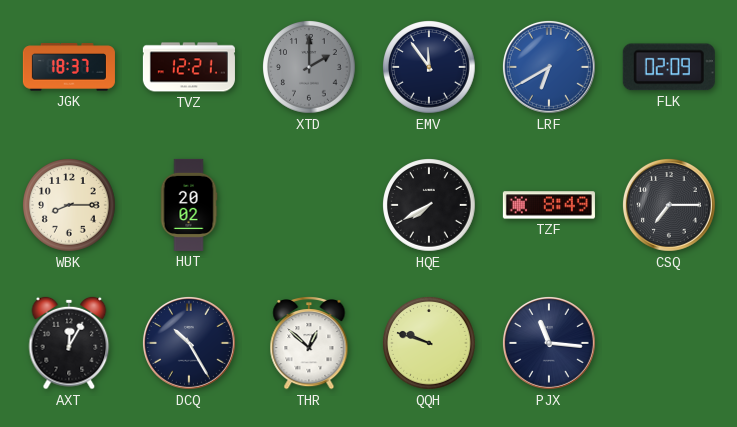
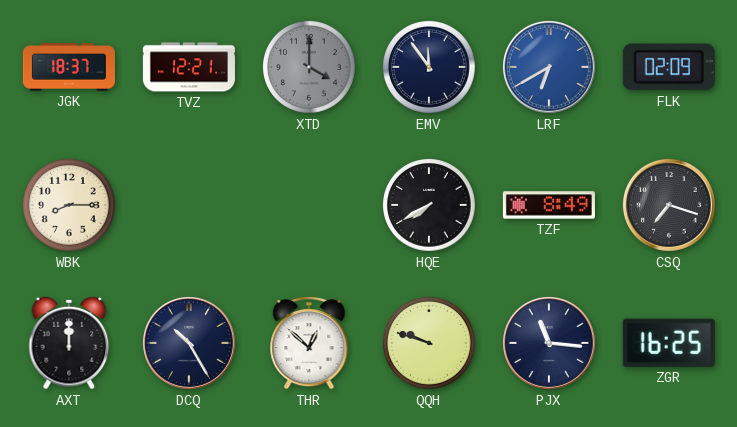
XTD: 2:00 -> 4:00 (310, 68)
HUT: 20:02 -> none (189, 205)
CSQ: 7:15 -> 7:18 (669, 205)
AXT: 12:05 -> 12:00 (69, 343)
ZGR: none -> 16:25 (669, 343)
